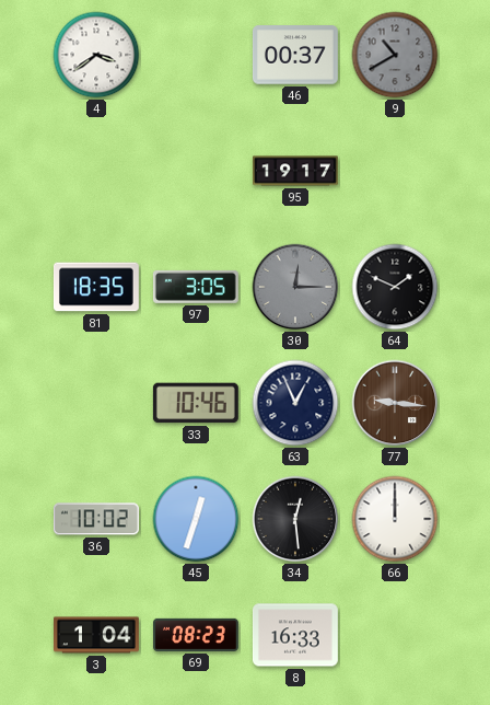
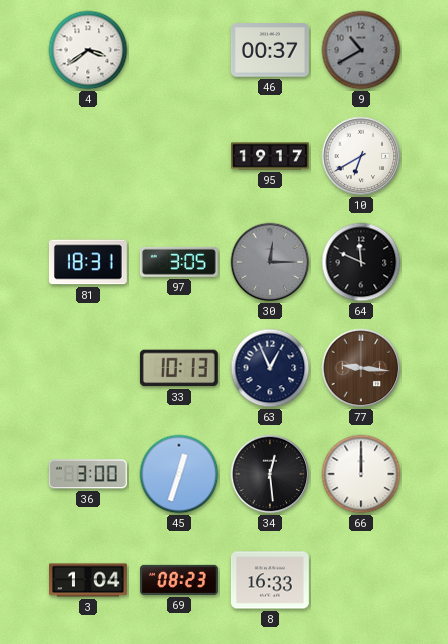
10: none -> 6:40 (361, 156)
81: 18:35 -> 18:31 (88, 262)
64: 1:49 -> 11:49 (361, 262)
33: 10:46 -> 10:13 (179, 368)
36: 10:02 -> 3:00 (88, 474)
